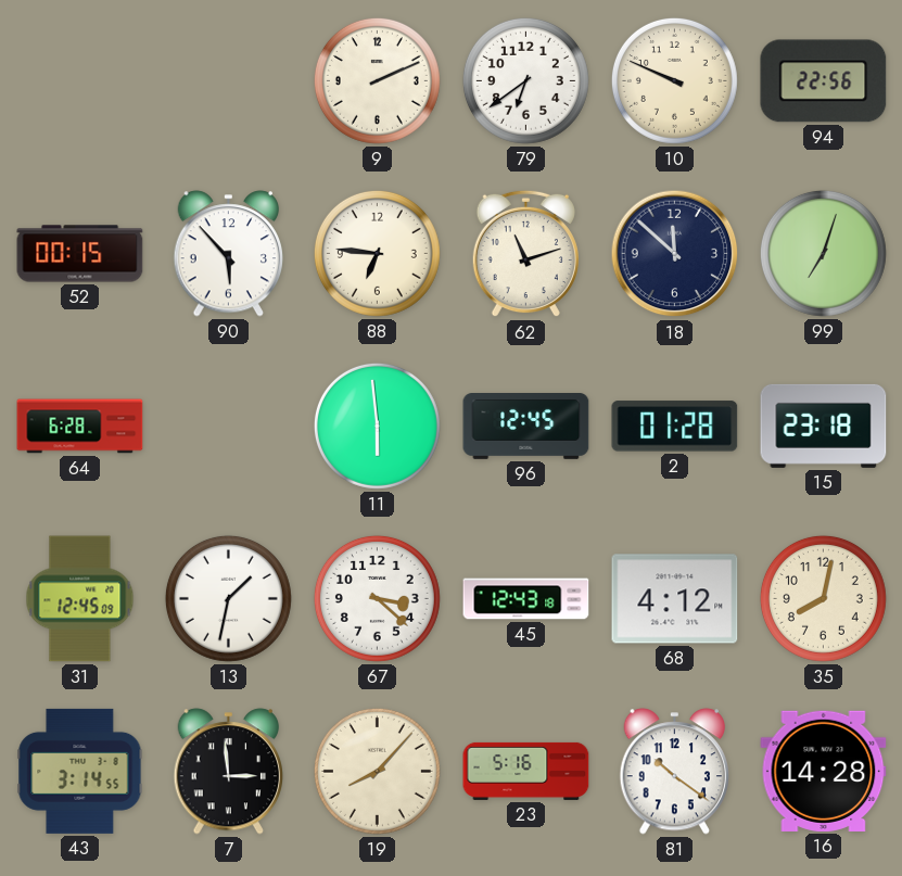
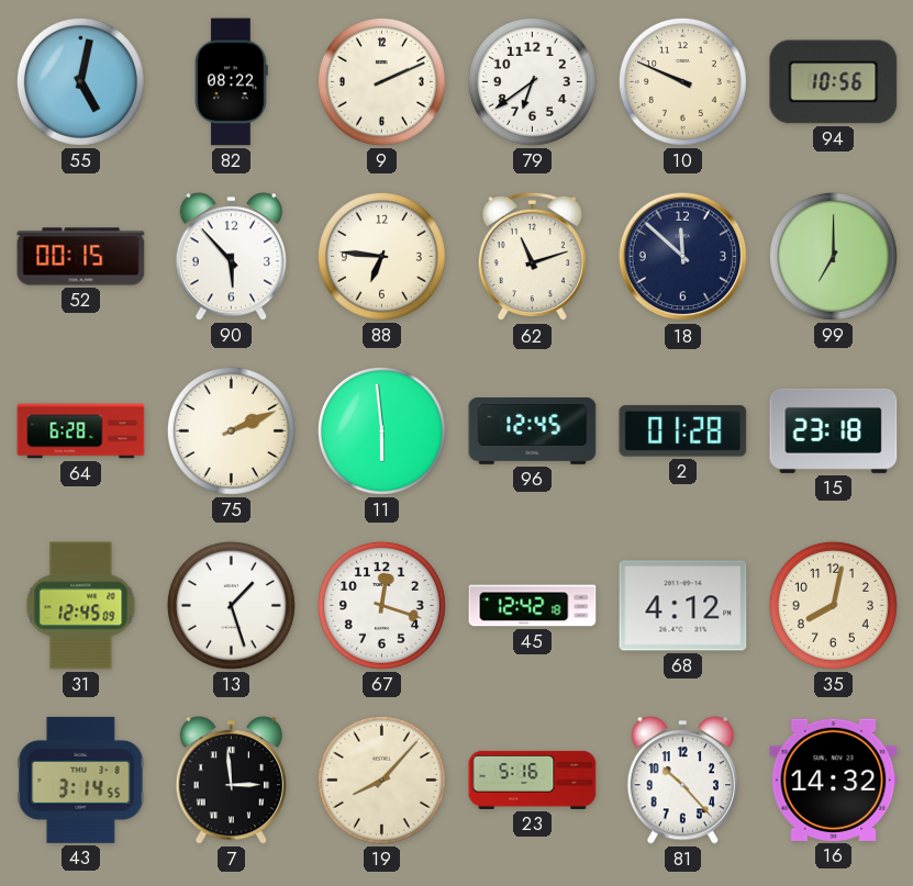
55: none -> 5:02 (80, 81)
82: none -> 08:22 (232, 82)
94: 22:56 -> 10:56 (834, 82)
99: 7:03 -> 7:00 (833, 256)
75: none -> 2:11 (231, 430)
13: 1:32 -> 1:27 (231, 605)
67: 3:22 -> 12:18 (381, 605)
45: 12:43 -> 12:42 (533, 606)
81: 10:21 -> 10:23 (682, 781)
16: 14:28 -> 14:32 (834, 780)
